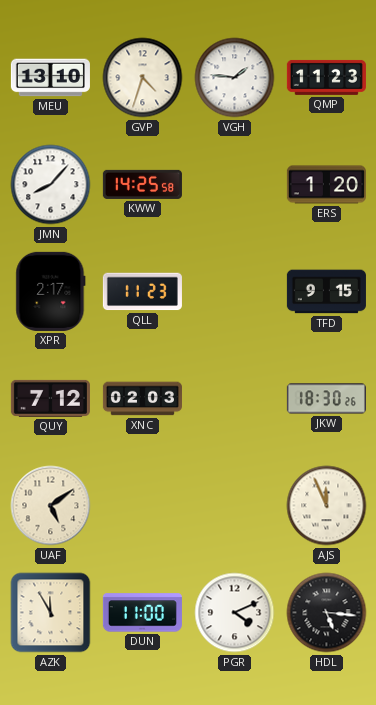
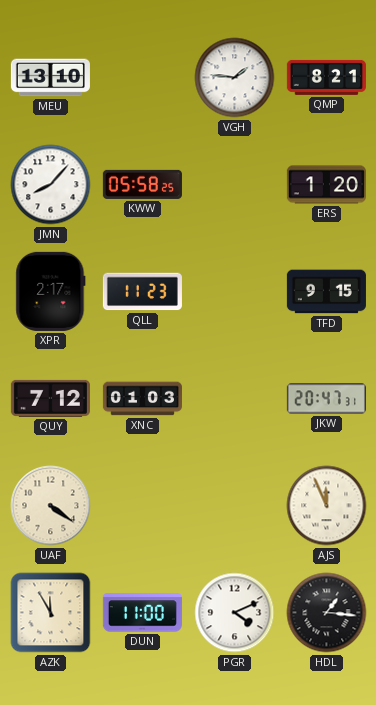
GVP: 4:33 -> none (143, 78)
QMP: 11:23 -> 8:21 (326, 77)
KWW: 14:25 -> 05:58 (142, 184)
XNC: 02:03 -> 01:03 (142, 399)
JKW: 18:30 -> 20:47 (326, 399)
UAF: 5:09 -> 4:21 (51, 506)
HDL: 5:16 -> 1:16 (327, 613)
